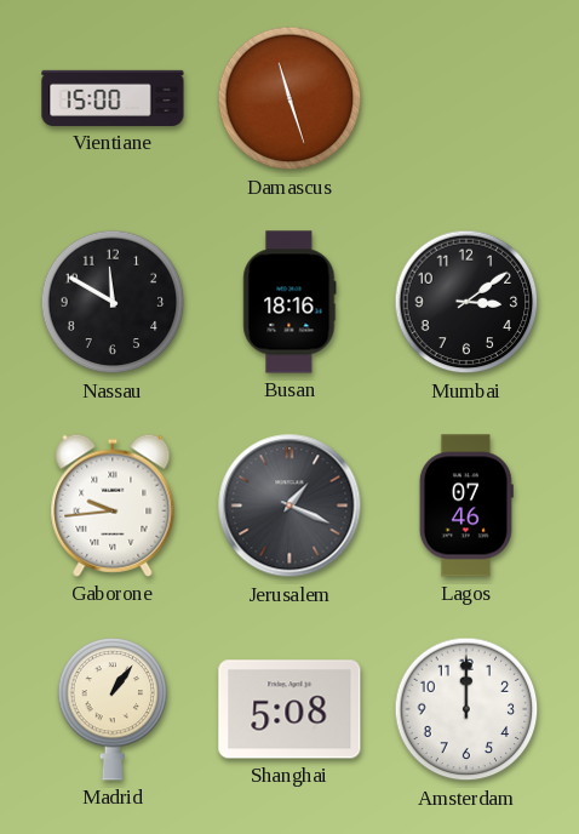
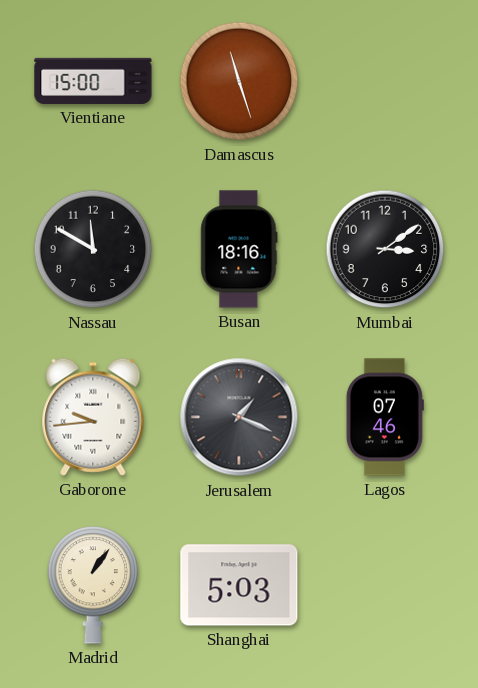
Shanghai: 5:08 -> 5:03 (239, 585)
Amsterdam: 12:00 -> none (466, 709)
